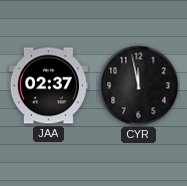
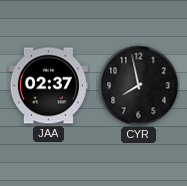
CYR: 11:58 -> 7:58 (139, 86)
